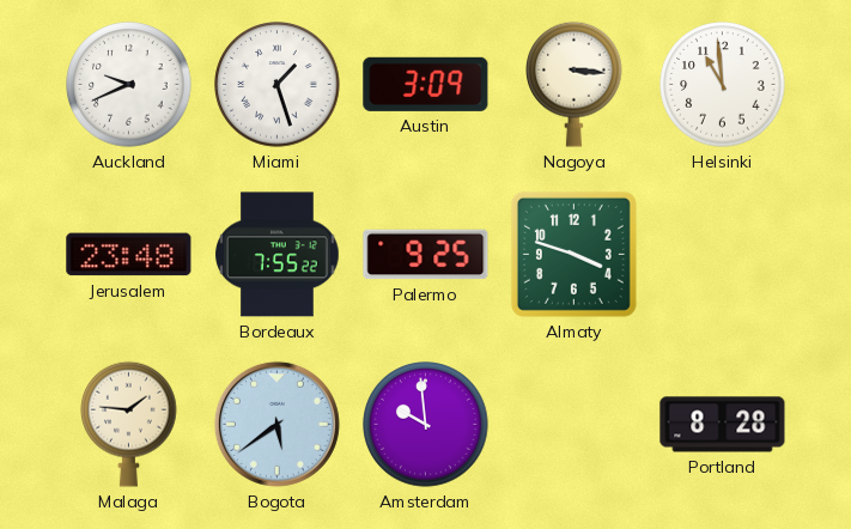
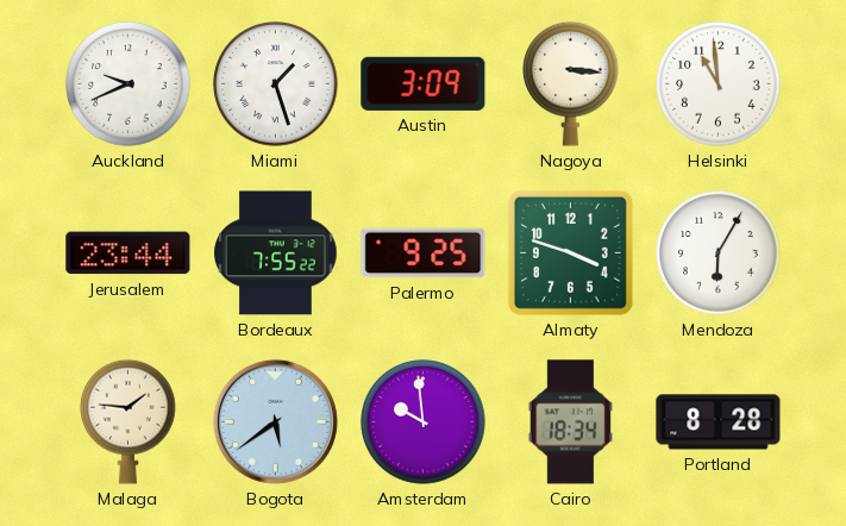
Jerusalem: 23:48 -> 23:44 (129, 253)
Mendoza: none -> 6:05 (719, 253)
Cairo: none -> 18:34 (570, 422)
